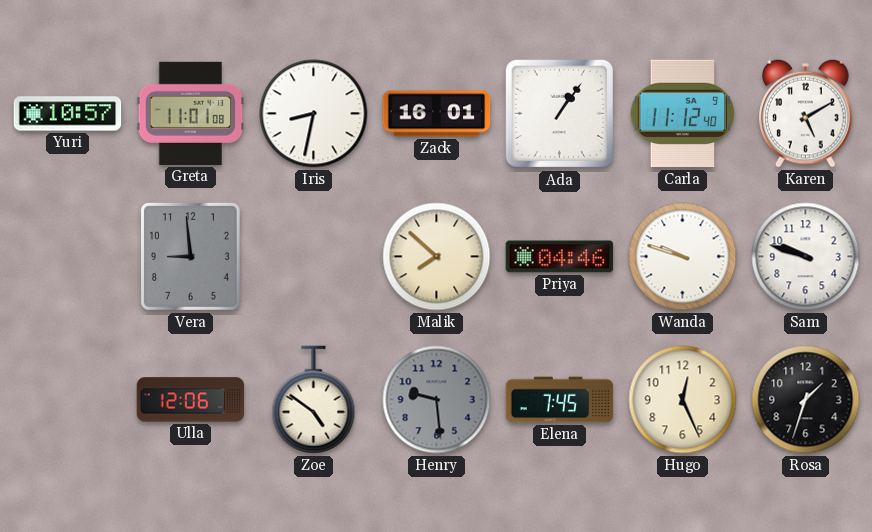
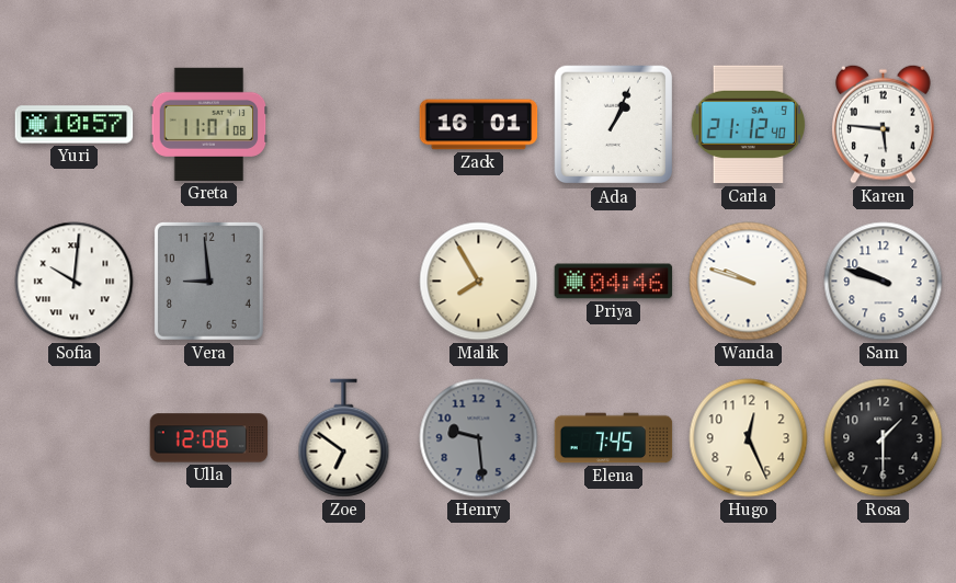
Iris: 8:32 -> none (314, 114)
Ada: 1:06 -> 1:04 (614, 125)
Carla: 11:12 -> 21:12 (749, 125)
Karen: 5:10 -> 5:46 (884, 124)
Sofia: none -> 10:01 (75, 282)
Malik: 7:52 -> 7:55 (479, 282)
Zoe: 4:51 -> 6:51 (344, 438)
Rosa: 1:33 -> 1:30 (884, 438)
